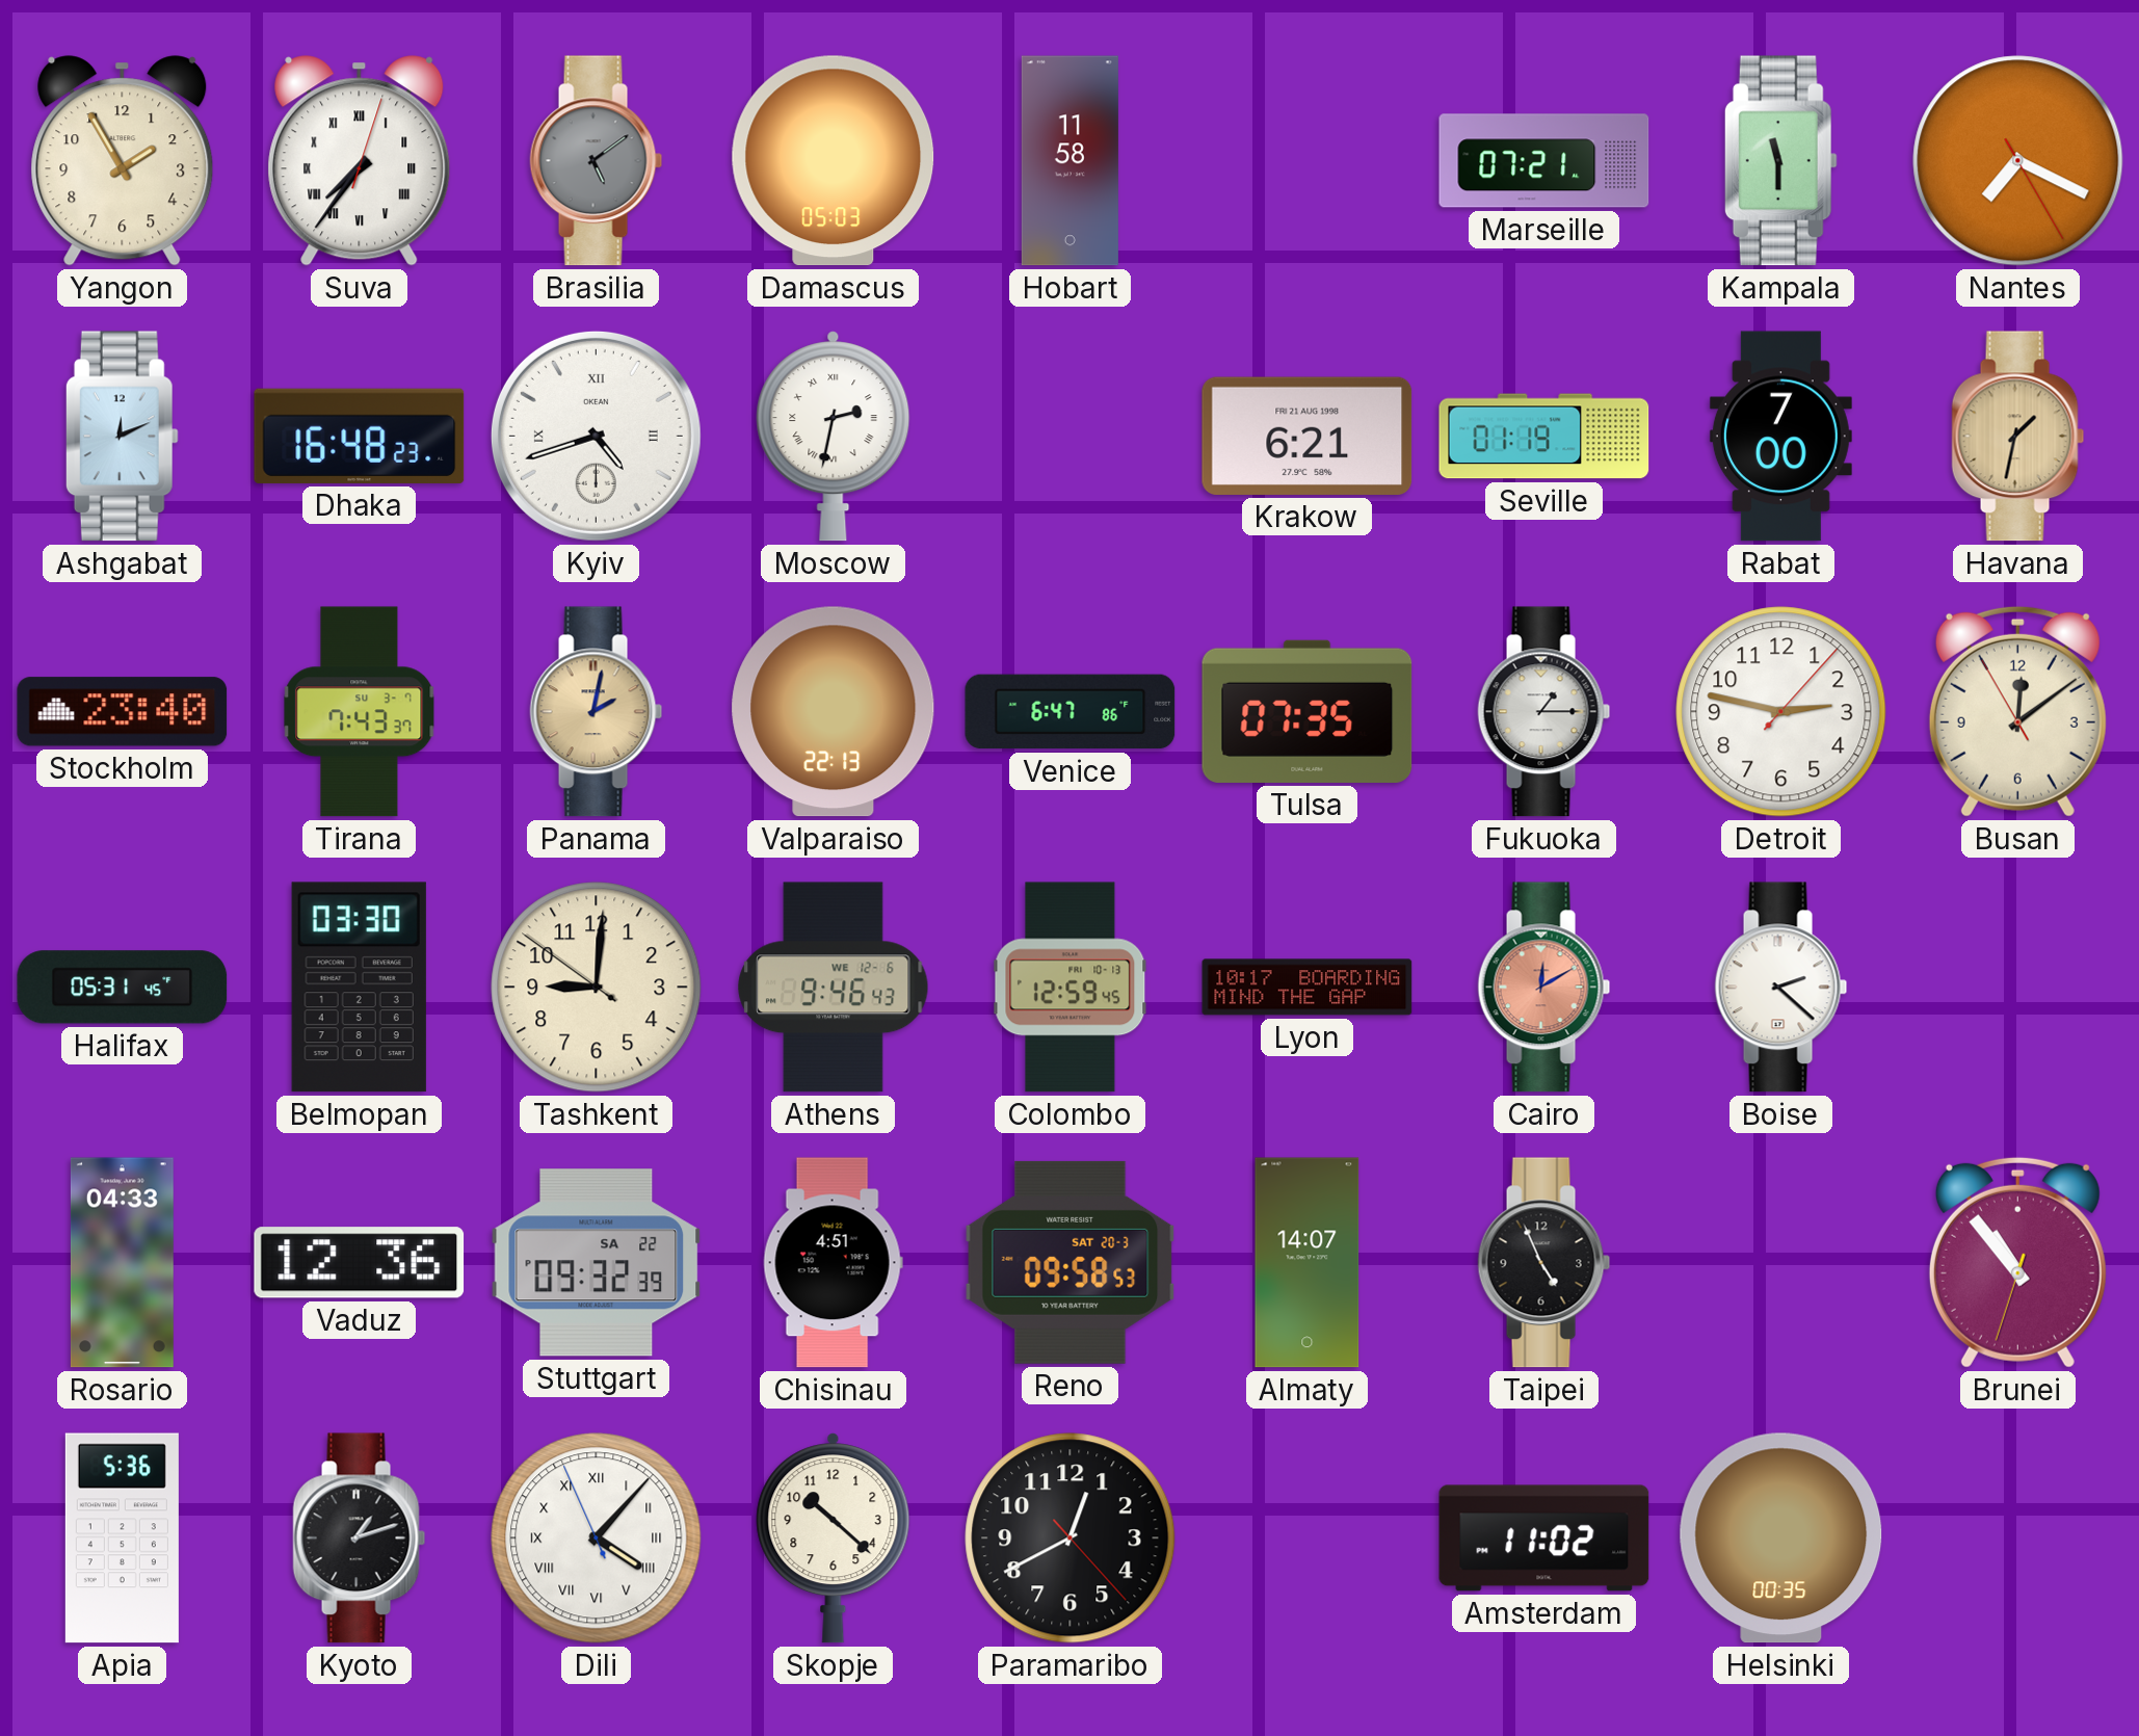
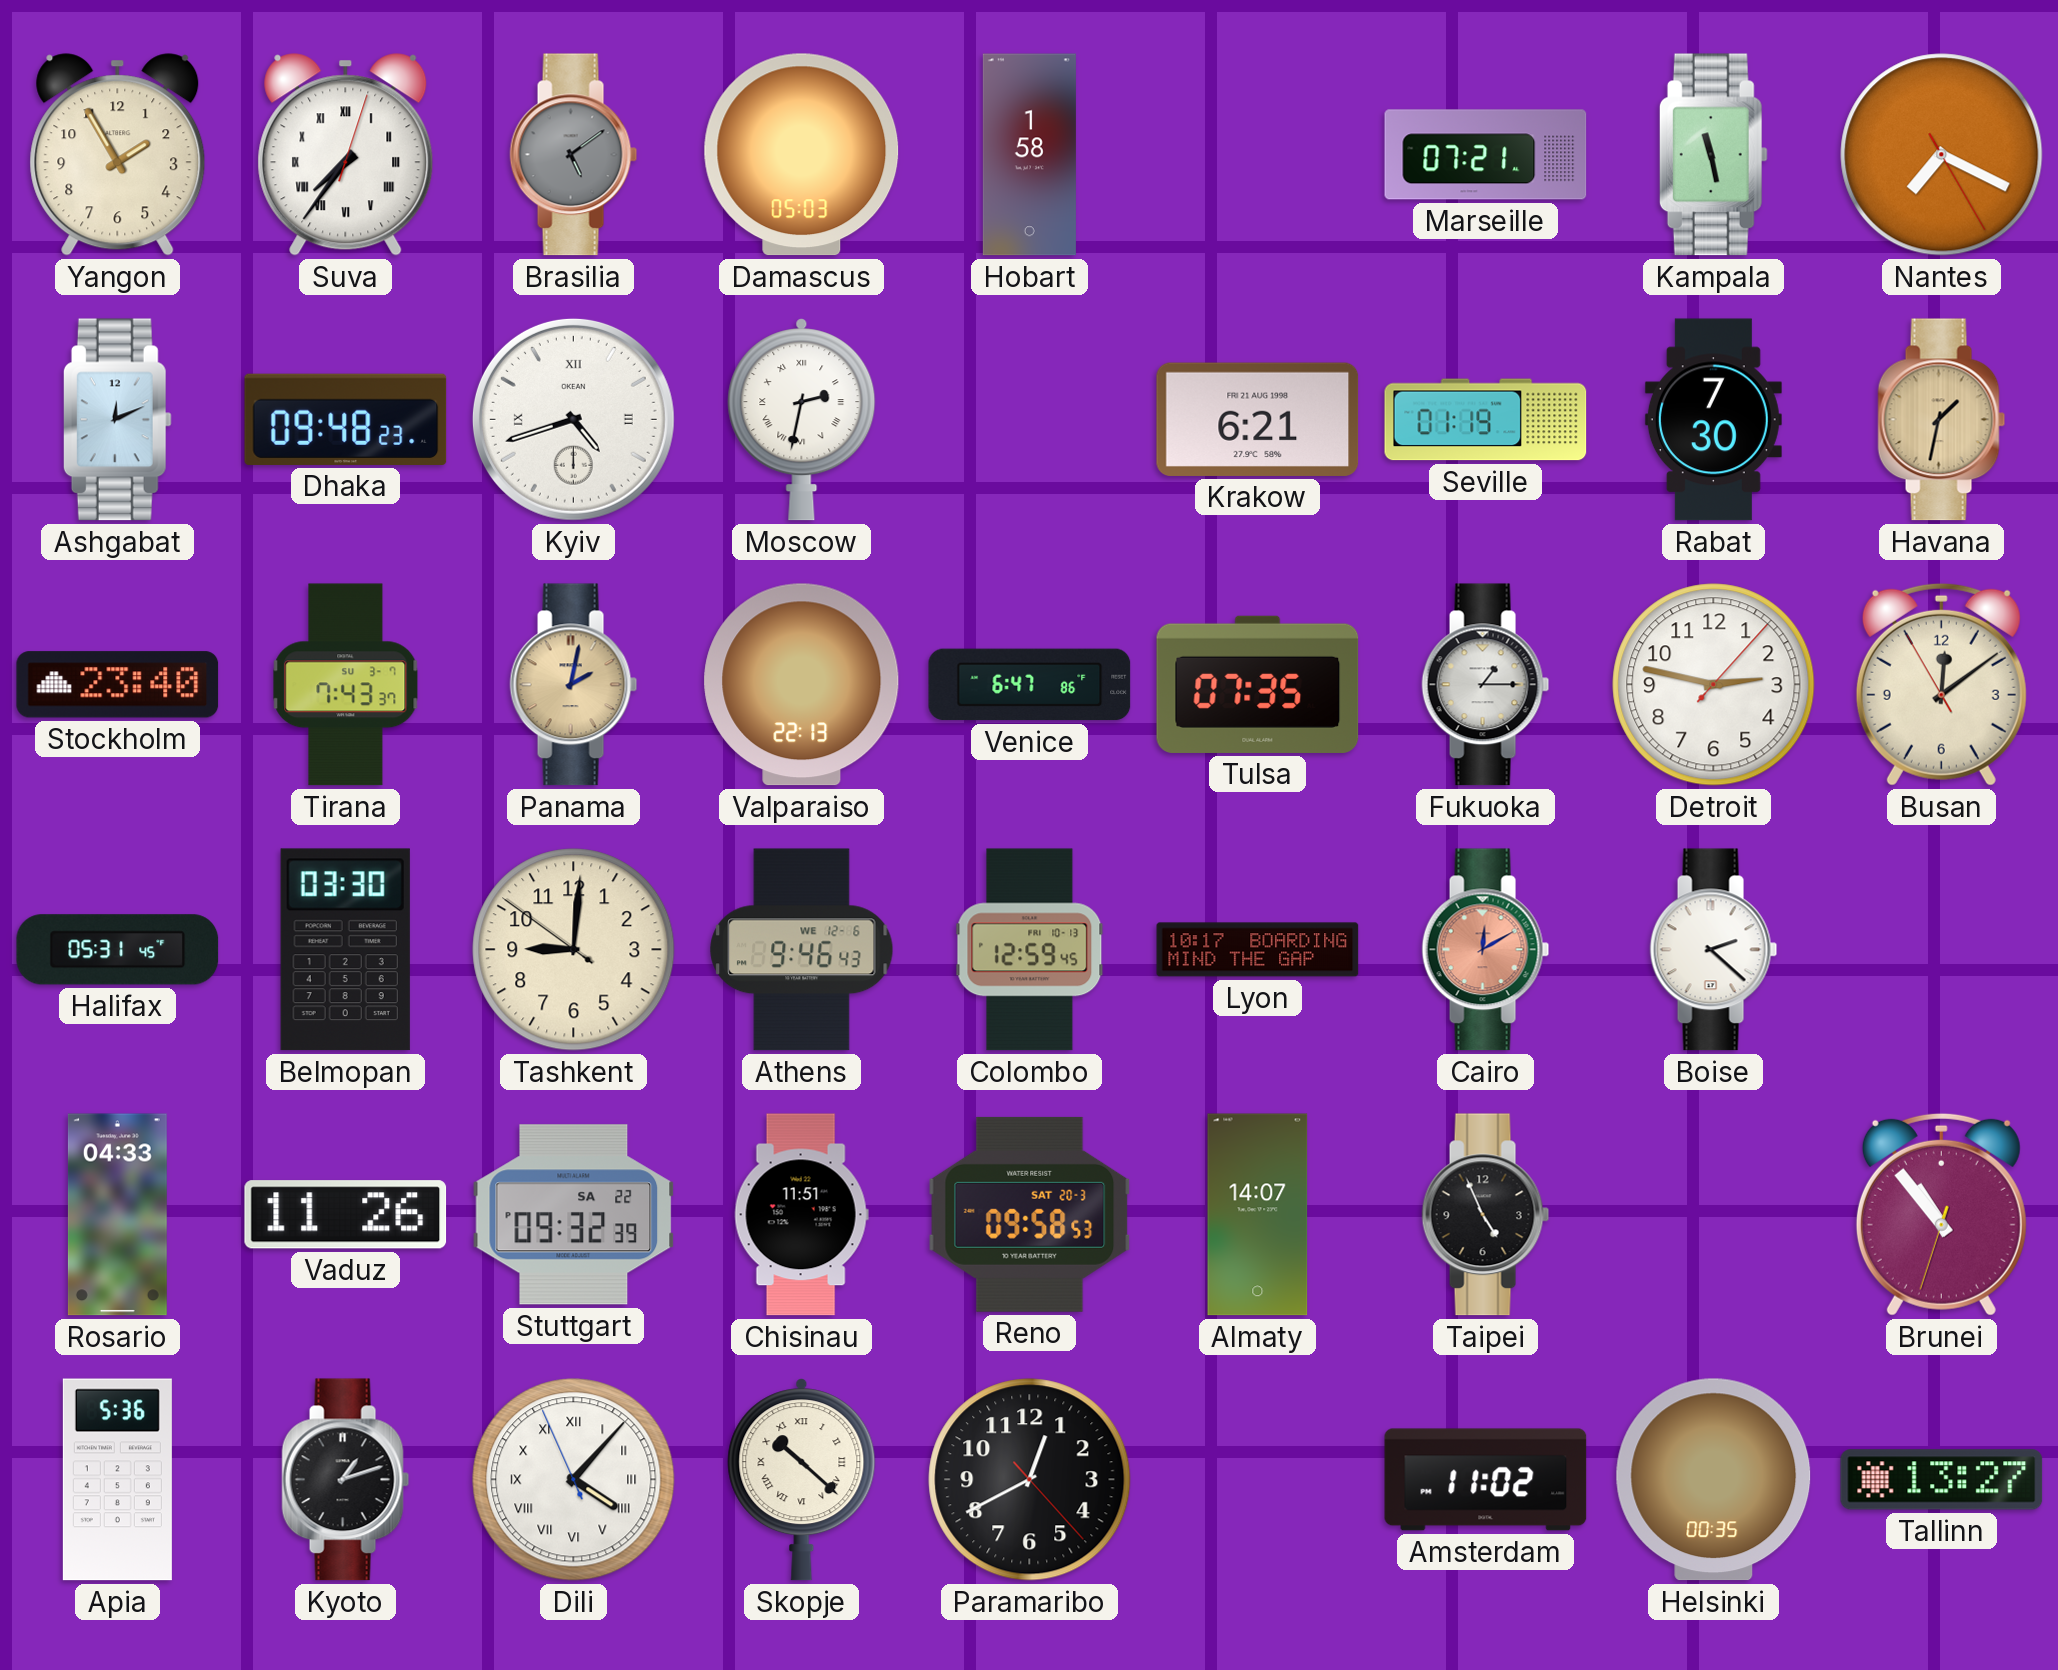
Hobart: 11:58 -> 1:58 (1029, 155)
Kampala: 11:30 -> 11:28 (1713, 155)
Dhaka: 16:48 -> 09:48 (346, 419)
Rabat: 7:00 -> 7:30 (1713, 420)
Vaduz: 12:36 -> 11:26 (346, 1215)
Chisinau: 4:51 -> 11:51 (801, 1215)
Skopje numerals: Arabic -> Roman (802, 1480)
Tallinn: none -> 13:27 (1942, 1480)
